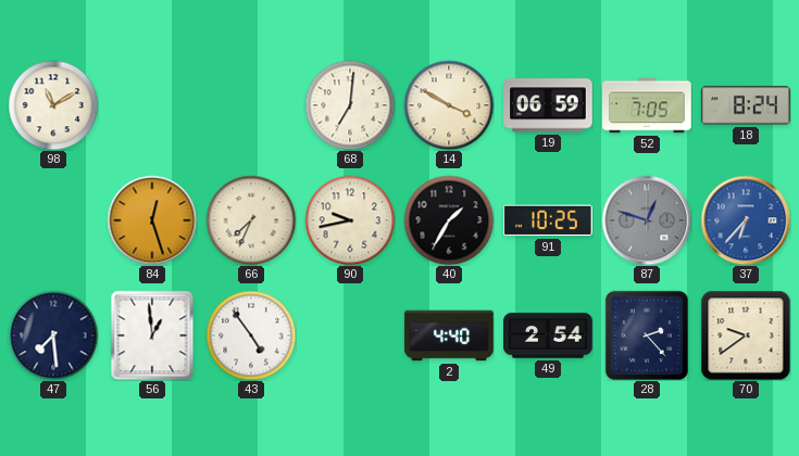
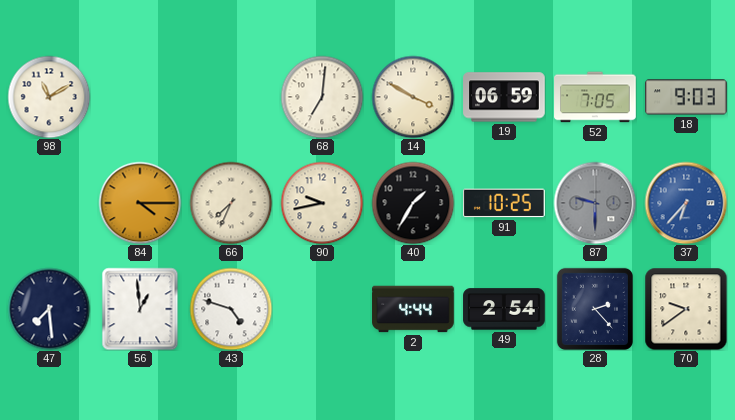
18: 8:24 -> 9:03 (686, 97)
84: 12:27 -> 4:15 (140, 203)
87: 12:48 -> 9:30 (595, 203)
43: 4:54 -> 4:48 (231, 309)
2: 4:40 -> 4:44 (413, 309)
